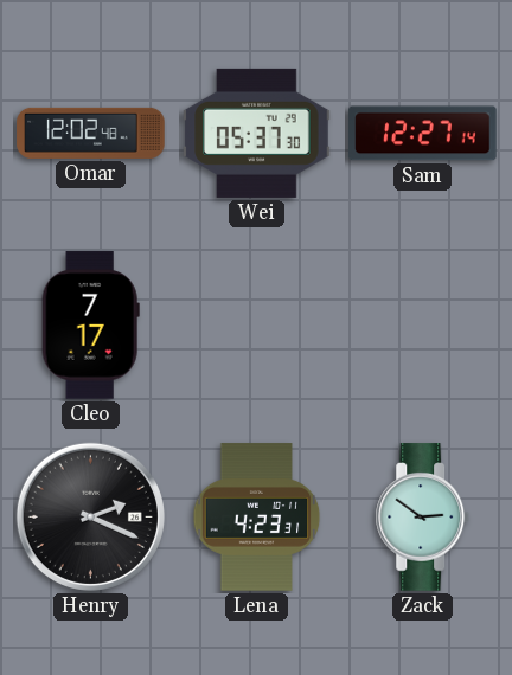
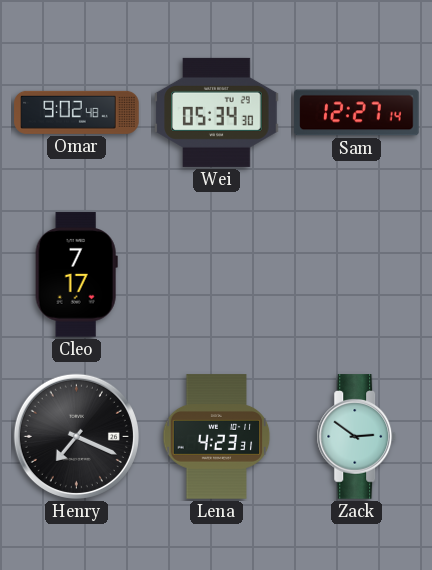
Omar: 12:02 -> 9:02 (77, 112)
Wei: 05:37 -> 05:34 (217, 112)
Henry: 2:19 -> 7:19 (76, 436)
